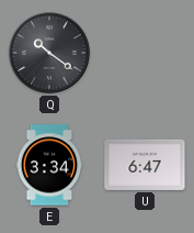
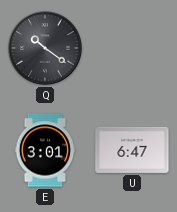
E: 3:34 -> 3:01 (45, 150)
